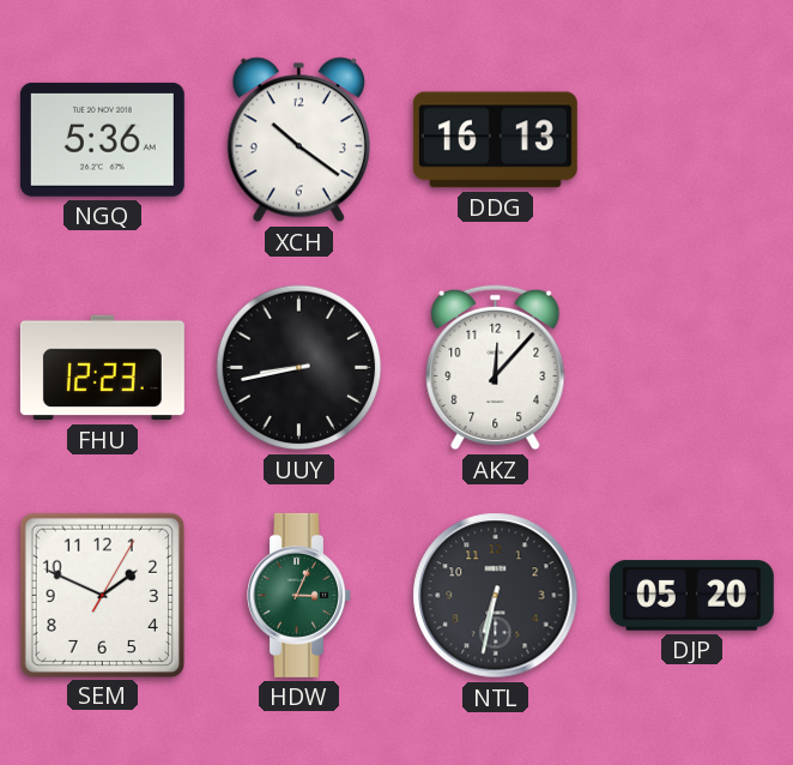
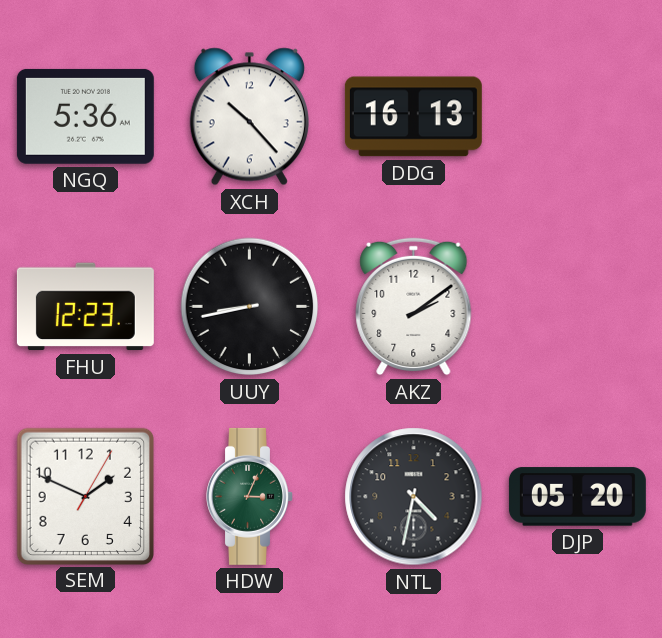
XCH: 10:21 -> 10:23 (249, 117)
AKZ: 12:07 -> 2:09 (414, 307)
NTL: 6:32 -> 4:32 (414, 497)
